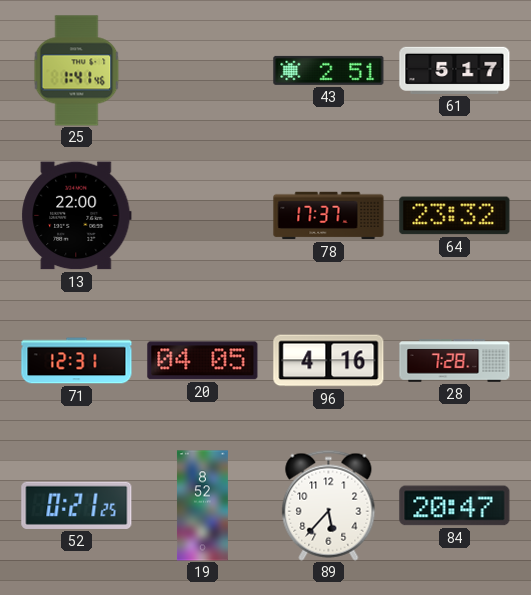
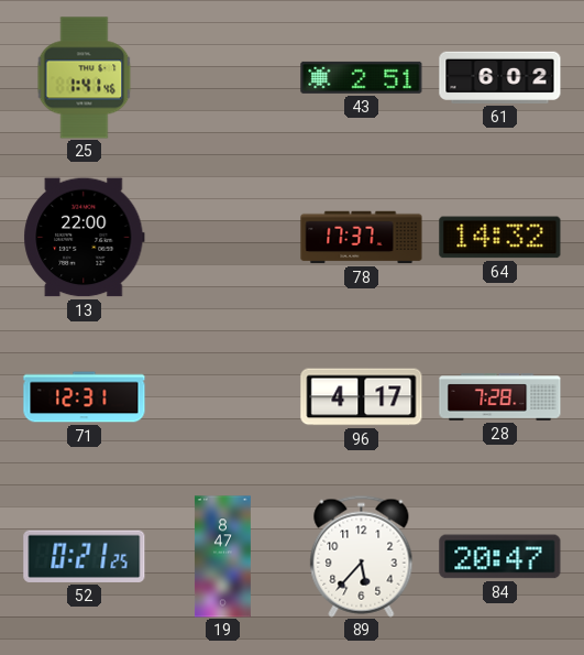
61: 5:17 -> 6:02 (500, 77)
64: 23:32 -> 14:32 (500, 238)
20: 04:05 -> none (203, 361)
96: 4:16 -> 4:17 (362, 397)
19: 8:52 -> 8:47 (222, 557)
